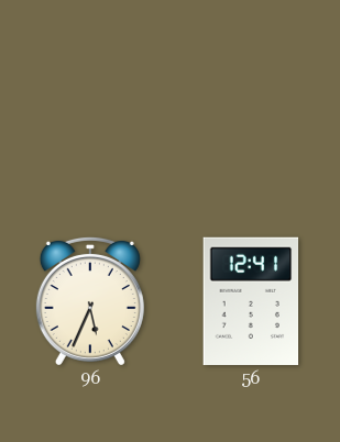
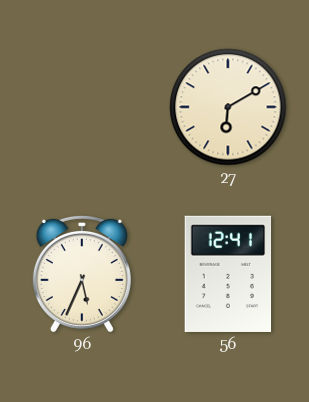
27: none -> 6:10 (228, 107)
